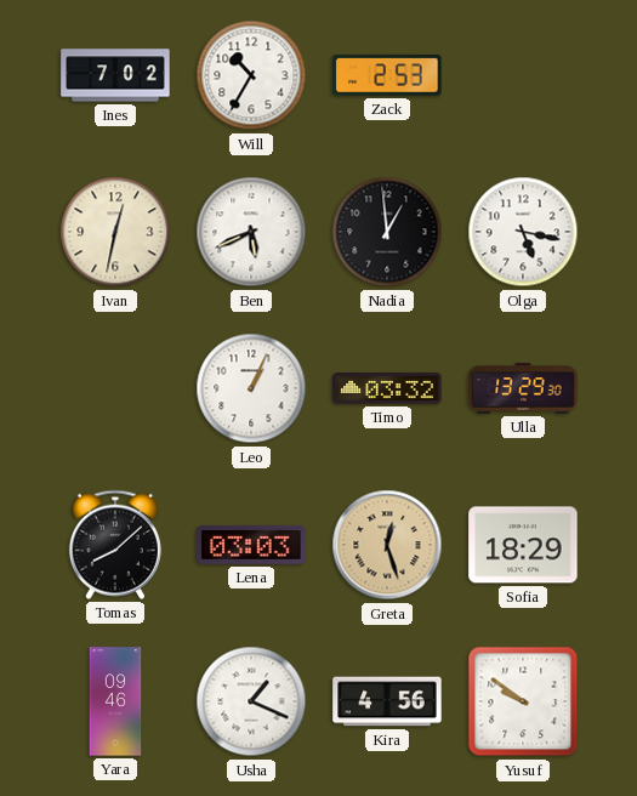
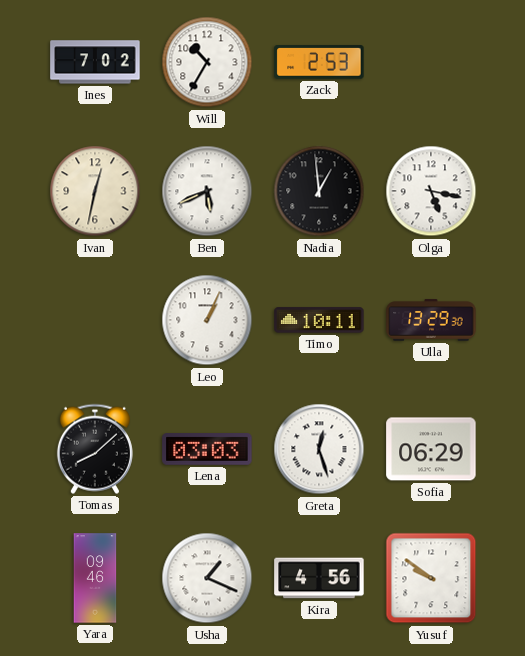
Timo: 03:32 -> 10:11 (319, 320)
Greta dial: champagne -> white (319, 449)
Sofia: 18:29 -> 06:29 (431, 449)
